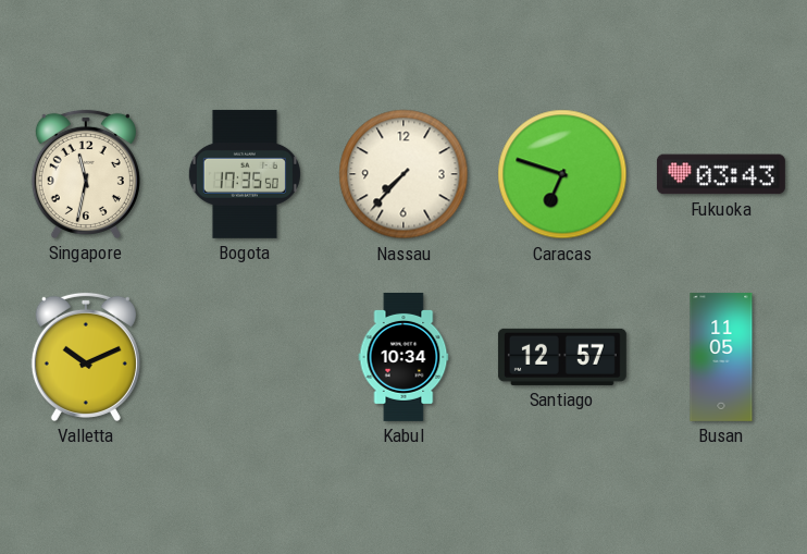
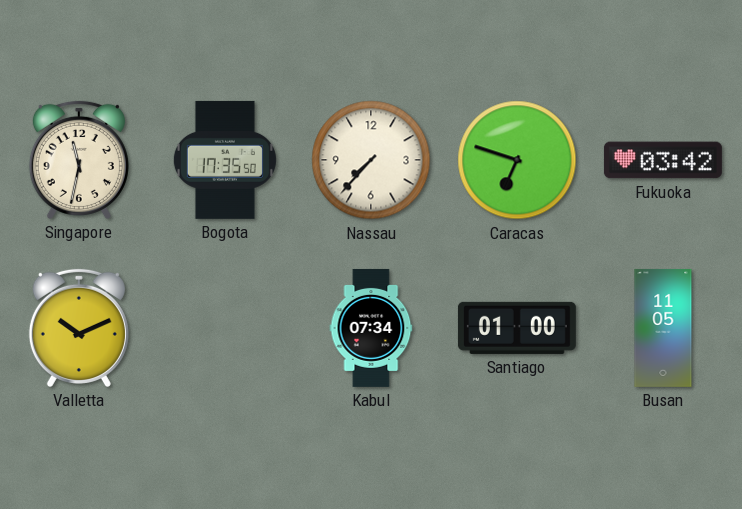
Fukuoka: 03:43 -> 03:42 (663, 160)
Kabul: 10:34 -> 07:34 (371, 328)
Santiago: 12:57 -> 01:00 (517, 328)
